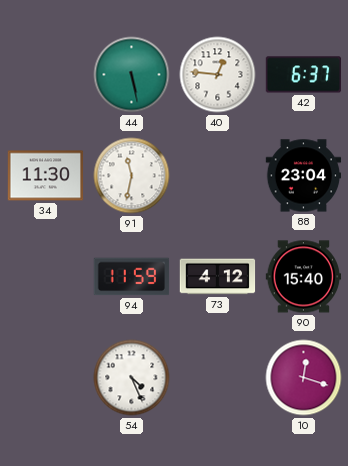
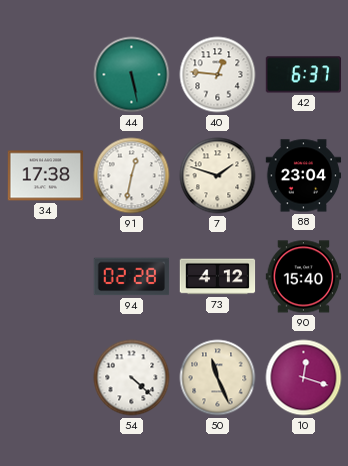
34: 11:30 -> 17:38 (46, 176)
91: 11:32 -> 12:32 (132, 176)
7: none -> 1:48 (218, 176)
94: 11:59 -> 02:28 (132, 277)
54: 4:26 -> 4:22 (132, 378)
50: none -> 11:26 (218, 378)
